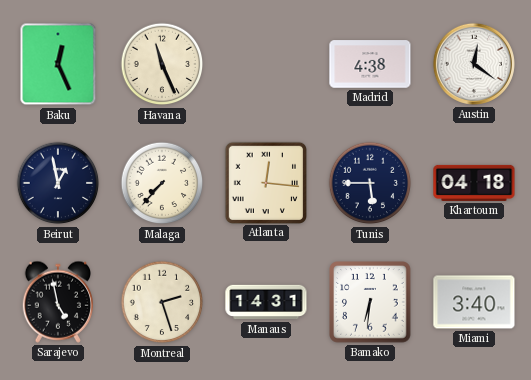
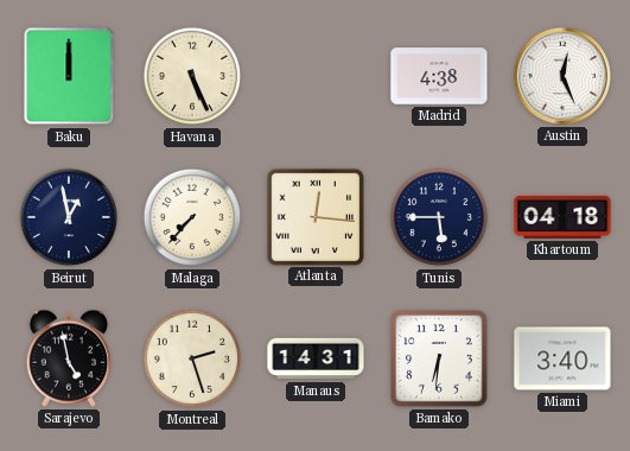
Baku: 12:26 -> 12:00 (69, 76)
Havana: 11:26 -> 5:26 (192, 76)
Austin: 12:21 -> 12:26 (562, 76)
